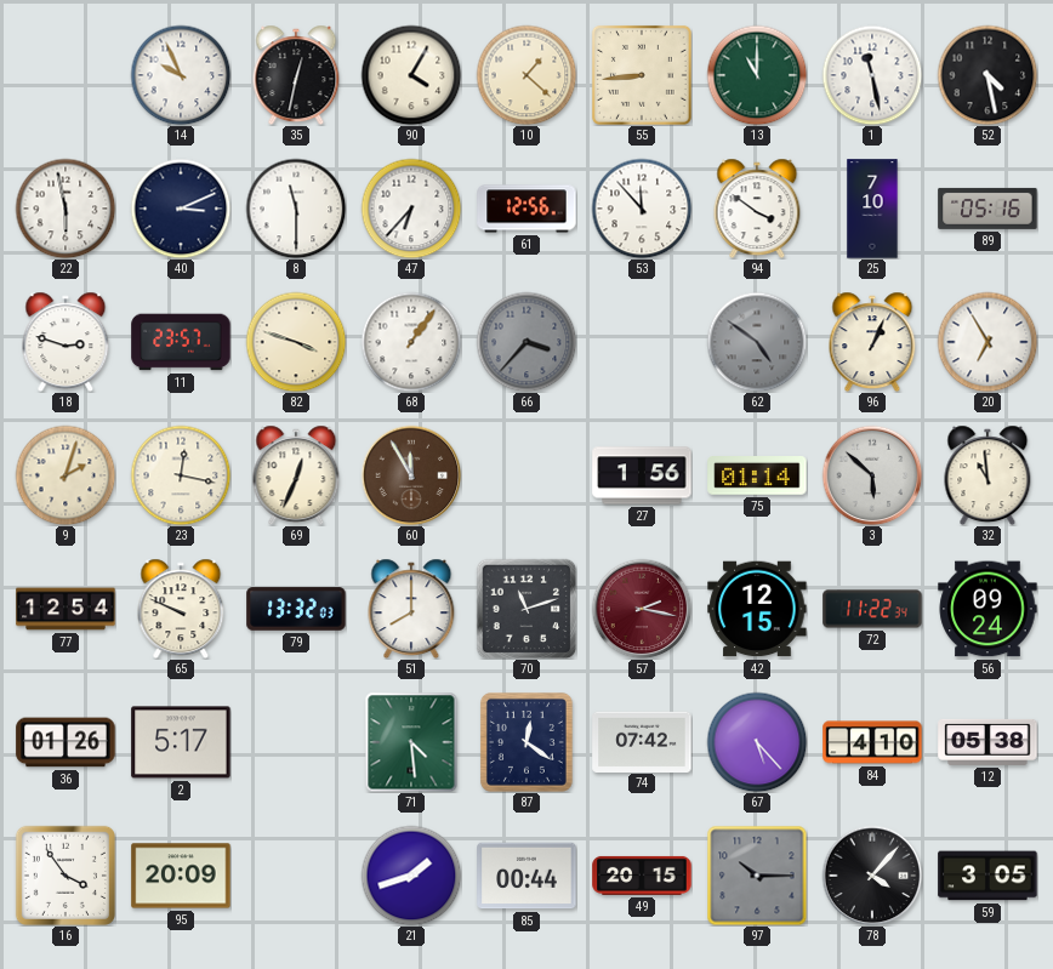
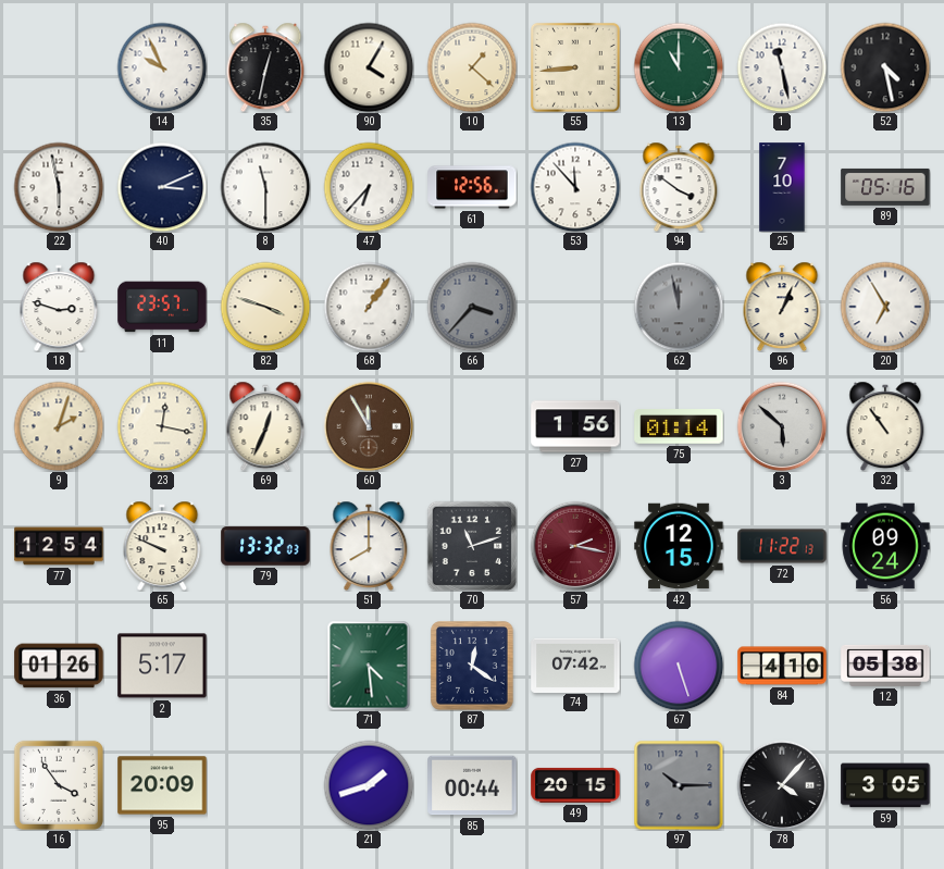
62: 4:51 -> 11:58 (679, 307)
32: 10:59 -> 10:54 (885, 426)
72: 11:22:34 -> 11:22:13 (782, 546)
67: 5:23 -> 5:27 (679, 666)
